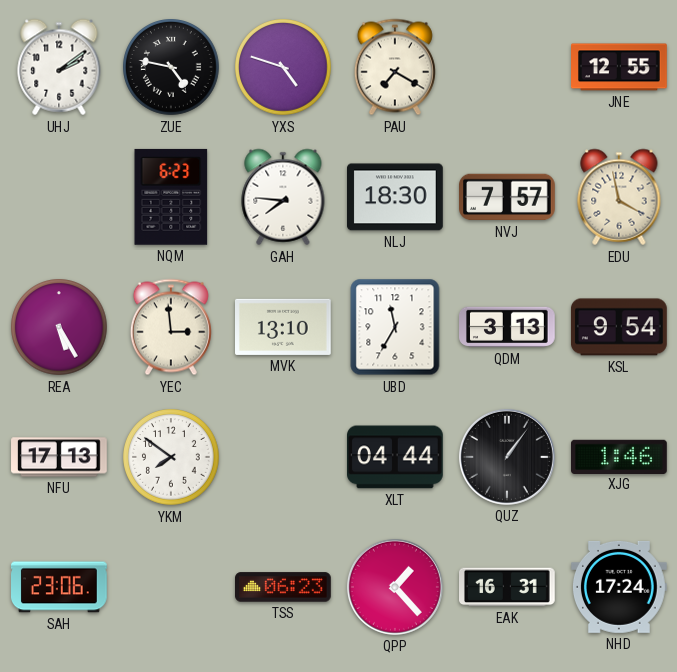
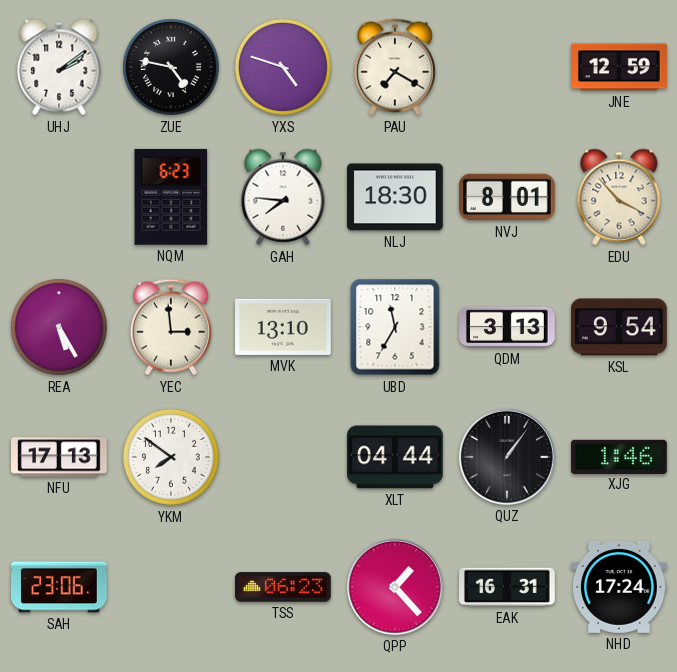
JNE: 12:55 -> 12:59 (620, 67)
NVJ: 7:57 -> 8:01 (508, 197)
EDU: 3:58 -> 3:53 (619, 197)
